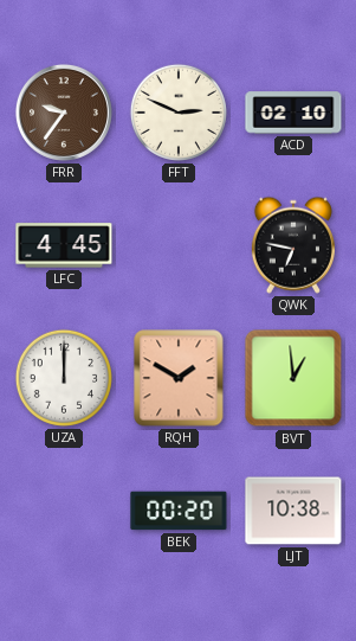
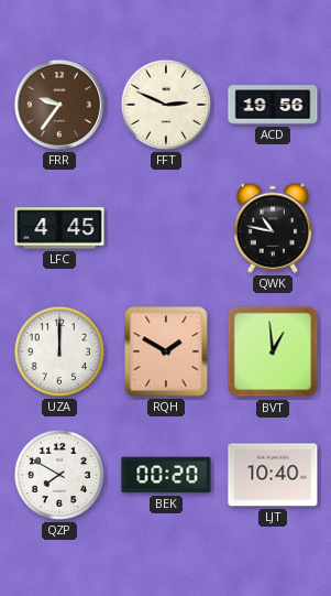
ACD: 02:10 -> 19:56 (273, 105)
QWK: 6:47 -> 10:47 (273, 228)
QZP: none -> 7:50 (59, 475)
LJT: 10:38 -> 10:40 (273, 475)
